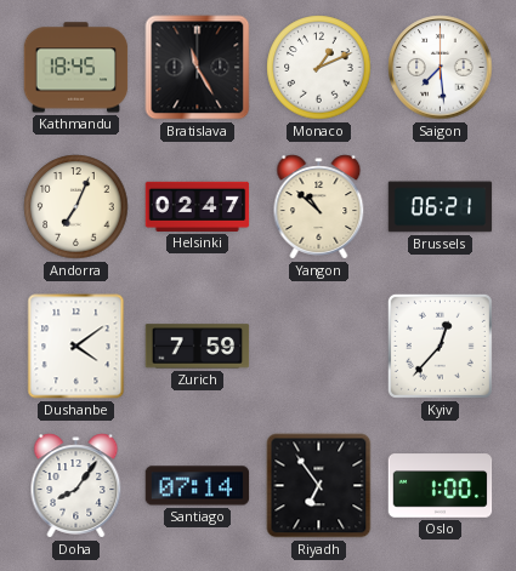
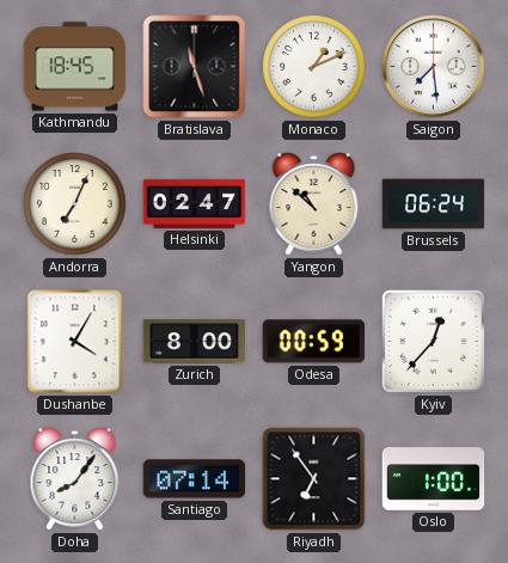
Bratislava: 11:25 -> 11:27 (195, 67)
Brussels: 06:21 -> 06:24 (434, 204)
Dushanbe: 4:09 -> 4:05 (75, 342)
Zurich: 7:59 -> 8:00 (195, 342)
Odesa: none -> 00:59 (314, 342)
